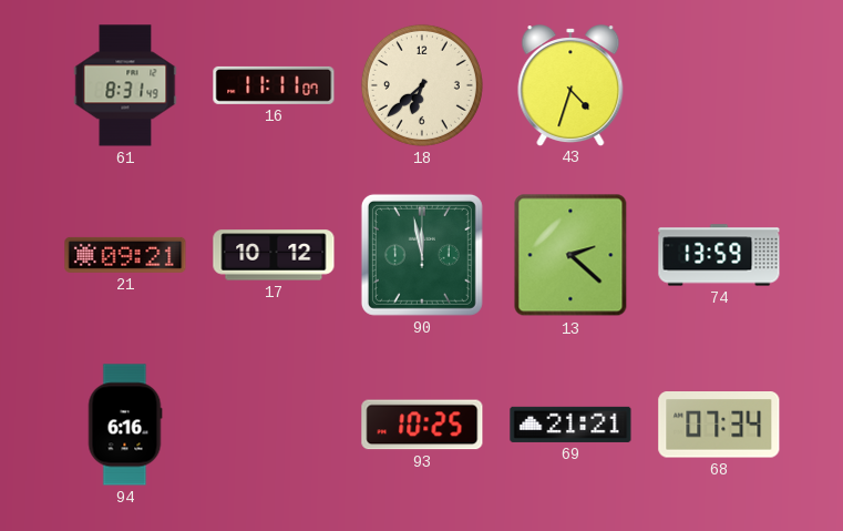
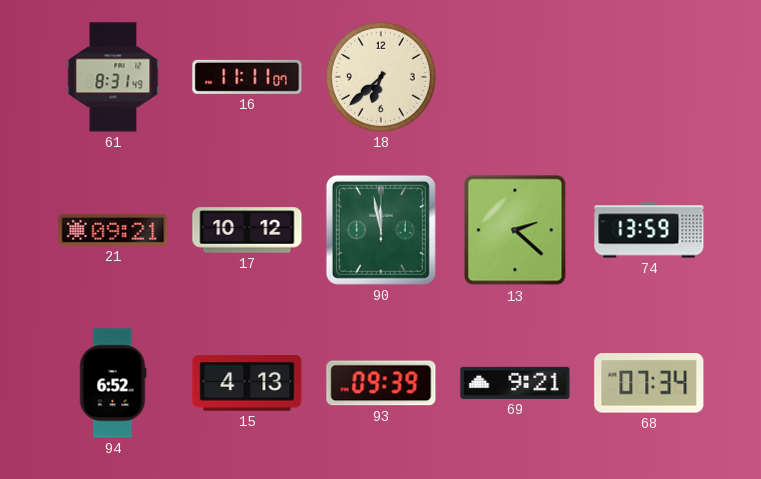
43: 4:33 -> none (570, 85)
94: 6:16 -> 6:52 (113, 383)
15: none -> 4:13 (247, 383)
93: 10:25 -> 09:39 (381, 383)
69: 21:21 -> 9:21 (515, 383)
